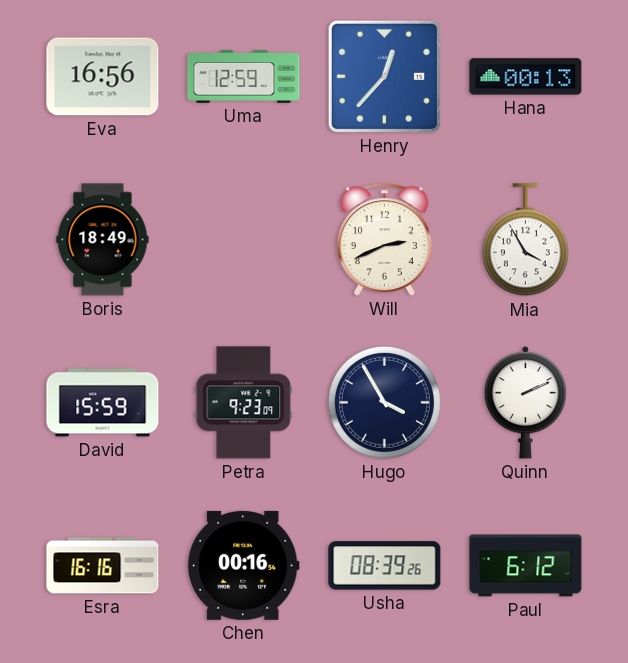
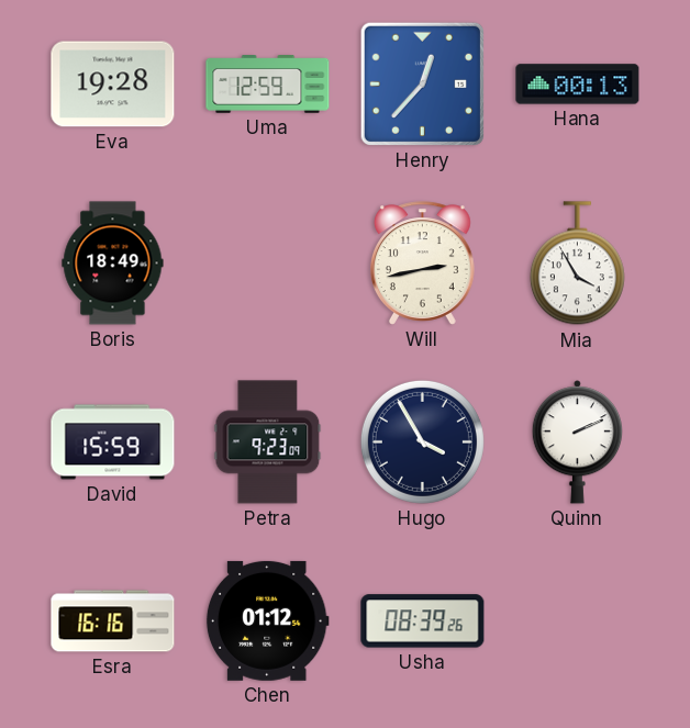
Eva: 16:56 -> 19:28 (113, 85)
Will: 2:41 -> 2:43 (422, 264)
Chen: 00:16 -> 01:12 (267, 620)
Paul: 6:12 -> none (526, 566)
